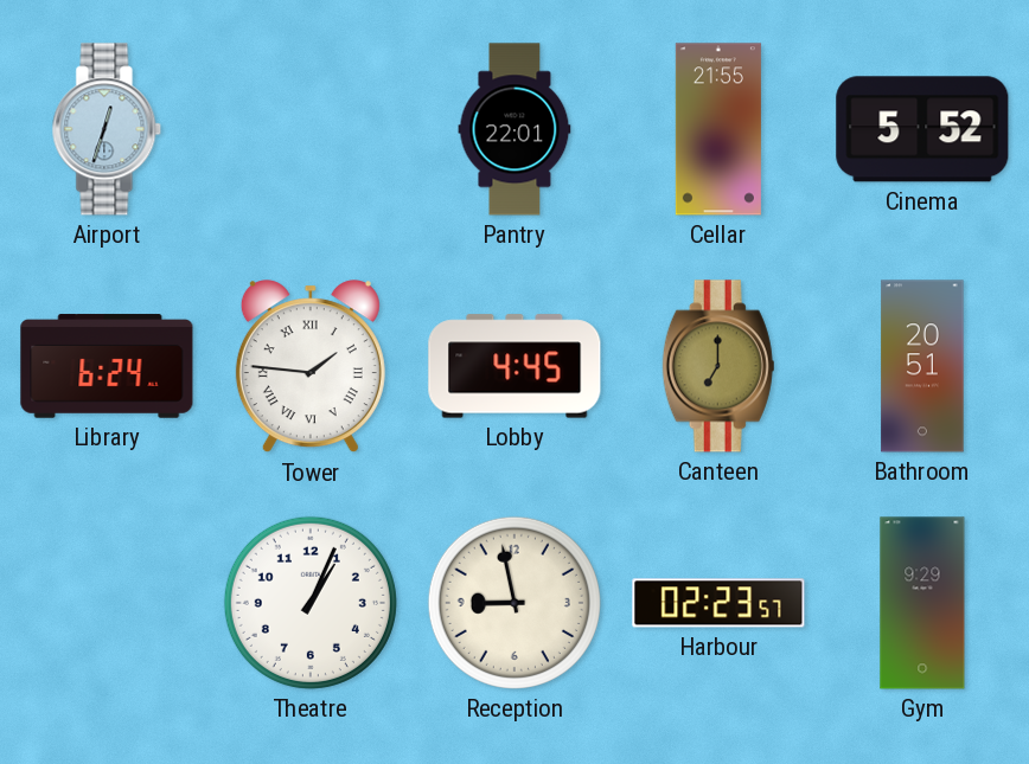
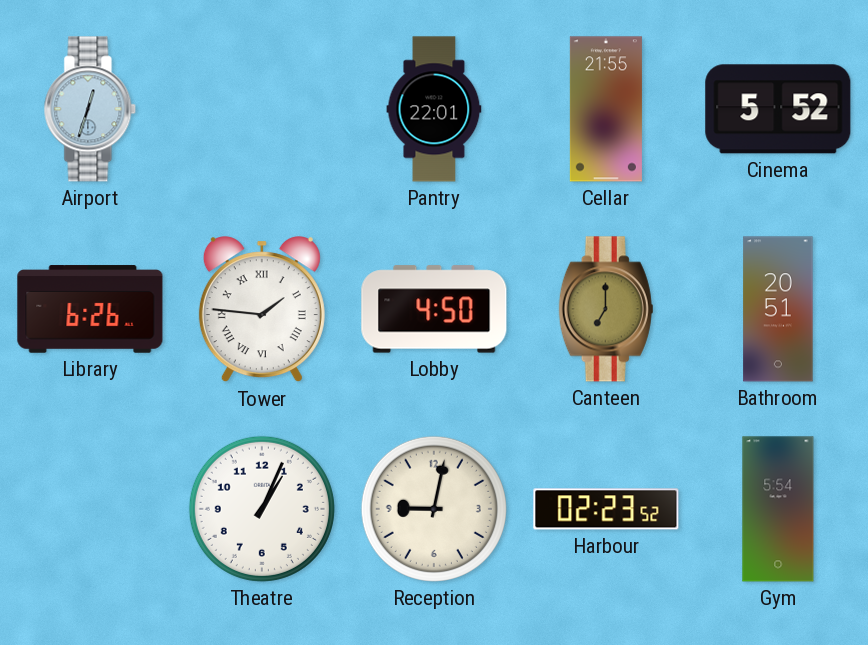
Library: 6:24 -> 6:26 (90, 309)
Lobby: 4:45 -> 4:50 (434, 309)
Reception: 8:58 -> 9:02 (434, 509)
Harbour: 02:23:57 -> 02:23:52 (606, 509)
Gym: 9:29 -> 5:54 (778, 509)
